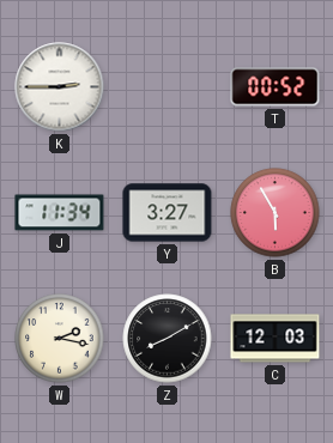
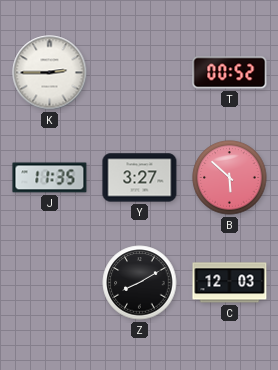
J: 11:34 -> 11:35 (50, 178)
B: 5:55 -> 5:52 (230, 178)
W: 2:17 -> none (60, 339)
